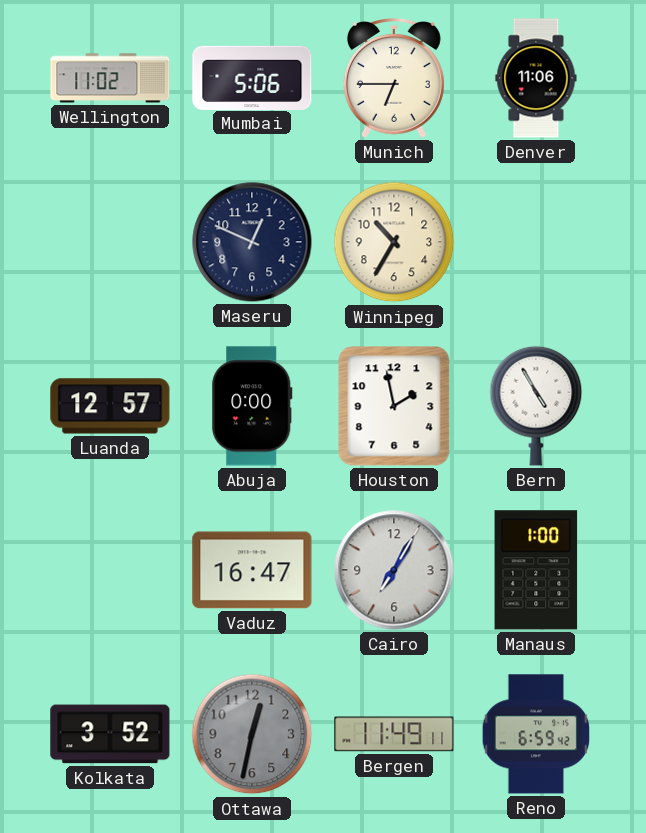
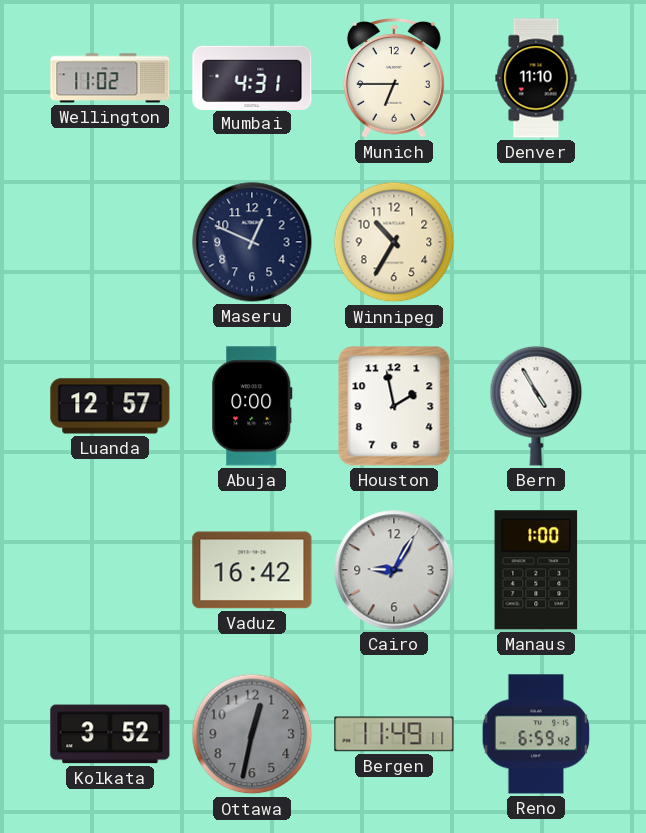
Mumbai: 5:06 -> 4:31 (252, 77)
Denver: 11:06 -> 11:10 (536, 78)
Vaduz: 16:47 -> 16:42 (252, 570)
Cairo: 7:05 -> 9:05 (394, 570)
